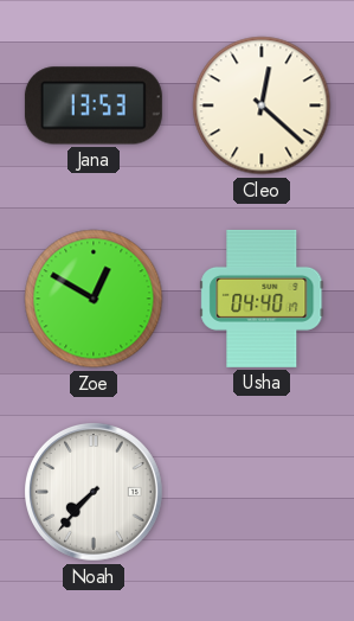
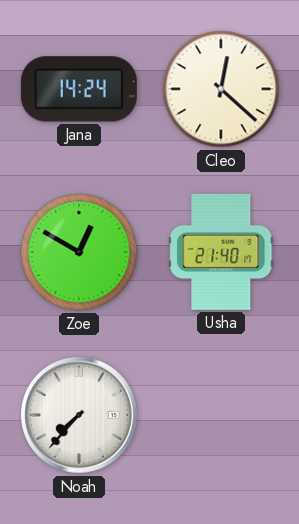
Jana: 13:53 -> 14:24 (79, 89)
Usha: 04:40 -> 21:40 (221, 252)
